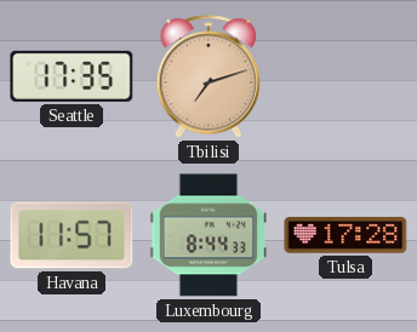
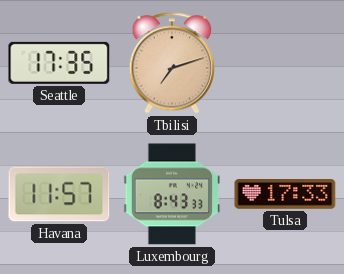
Luxembourg: 8:44 -> 8:43 (172, 194)
Tulsa: 17:28 -> 17:33 (285, 194)
